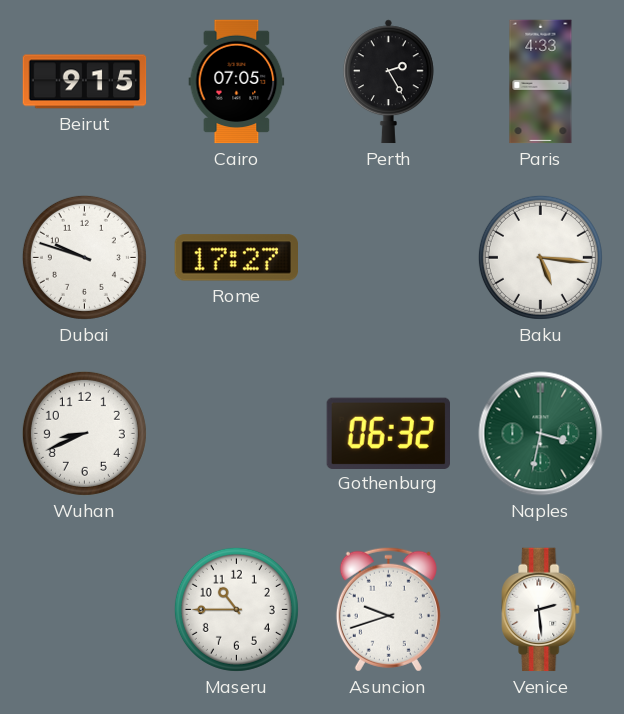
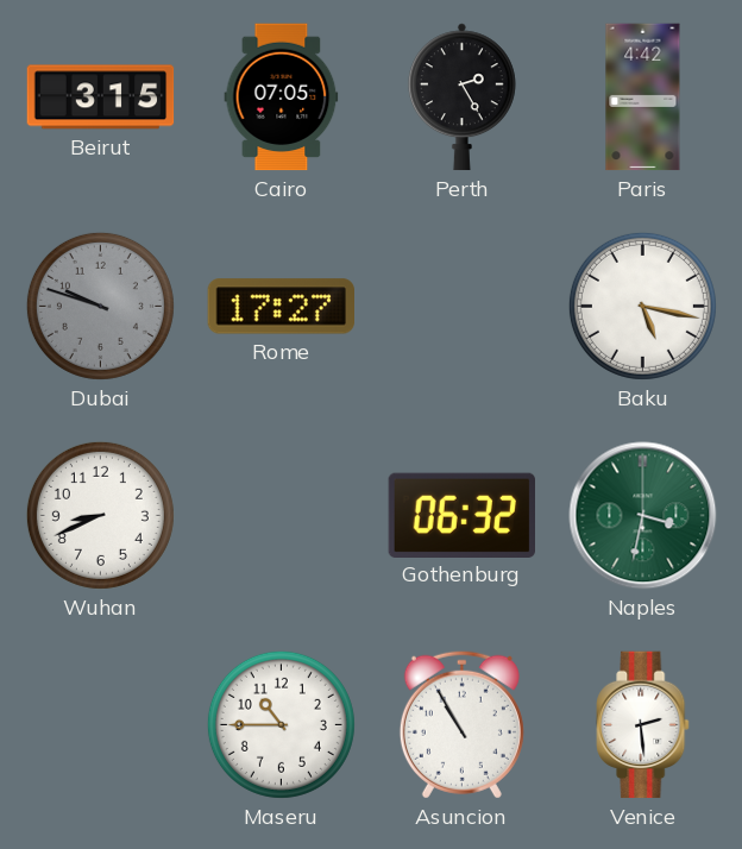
Beirut: 9:15 -> 3:15 (101, 98)
Paris: 4:33 -> 4:42 (643, 98)
Dubai dial: white -> grey (100, 306)
Baku: 5:16 -> 5:17 (642, 306)
Asuncion: 9:42 -> 10:55 (461, 724)
